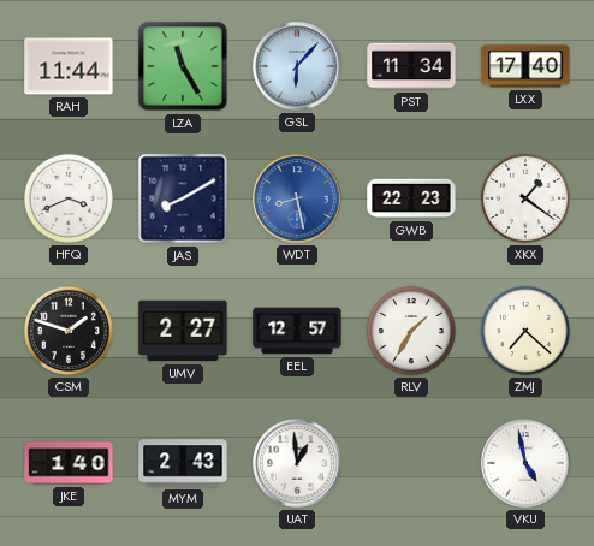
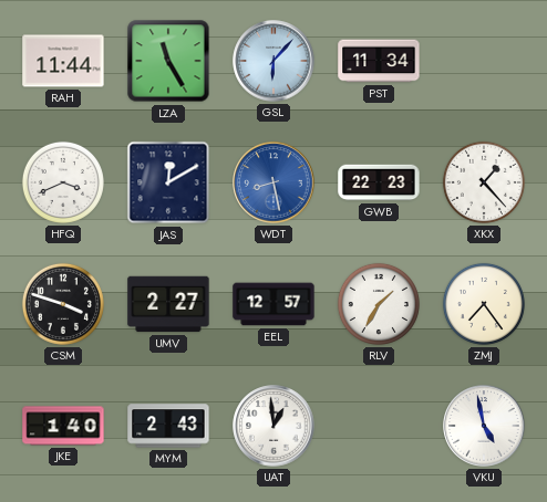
LXX: 17:40 -> none (525, 66)
JAS: 8:10 -> 12:10 (168, 182)
XKX: 1:21 -> 1:23 (484, 182)
CSM: 1:48 -> 3:48 (63, 304)
ZMJ: 7:22 -> 7:24 (484, 304)
